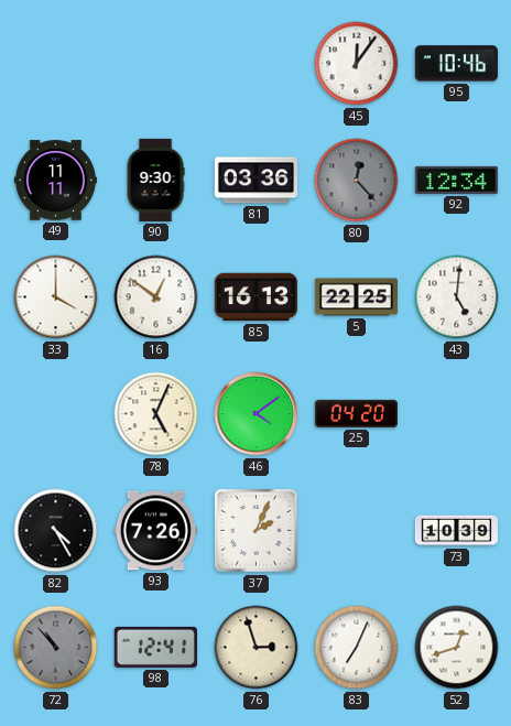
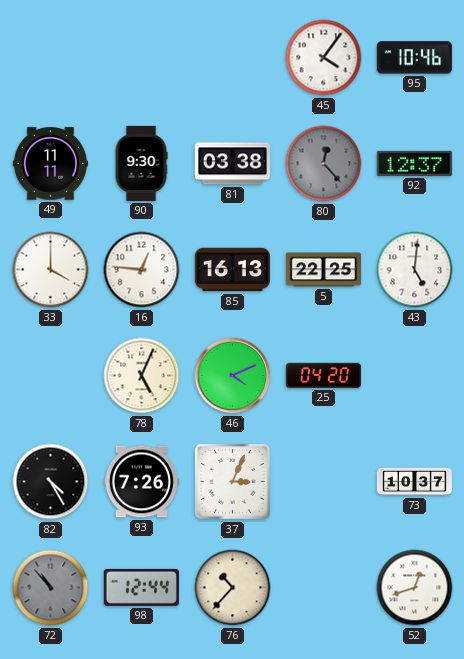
45: 12:06 -> 4:06 (324, 58)
81: 03:36 -> 03:38 (232, 164)
92: 12:34 -> 12:37 (414, 163)
16: 12:51 -> 12:46 (142, 270)
46: 4:09 -> 4:11 (233, 376)
37: 2:04 -> 3:04 (233, 482)
73: 10:39 -> 10:37 (414, 482)
98: 12:41 -> 12:44 (141, 587)
76: 2:57 -> 10:37 (233, 588)
83: 7:04 -> none (357, 648)
